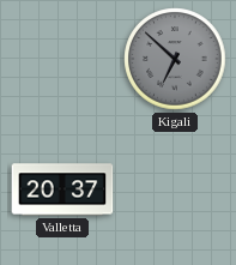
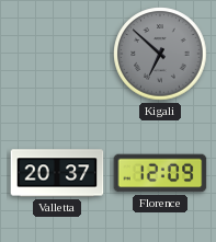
Florence: none -> 12:09 (160, 173)
